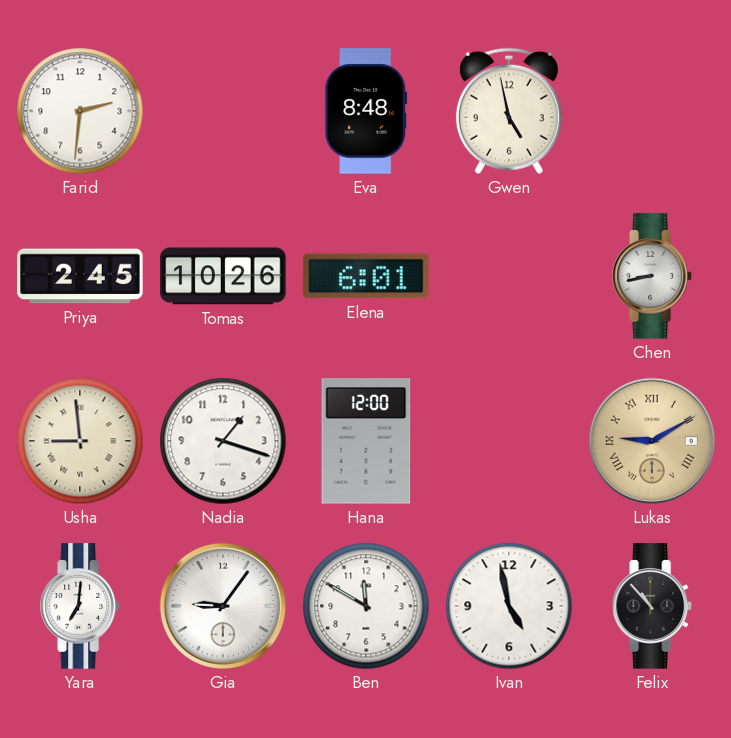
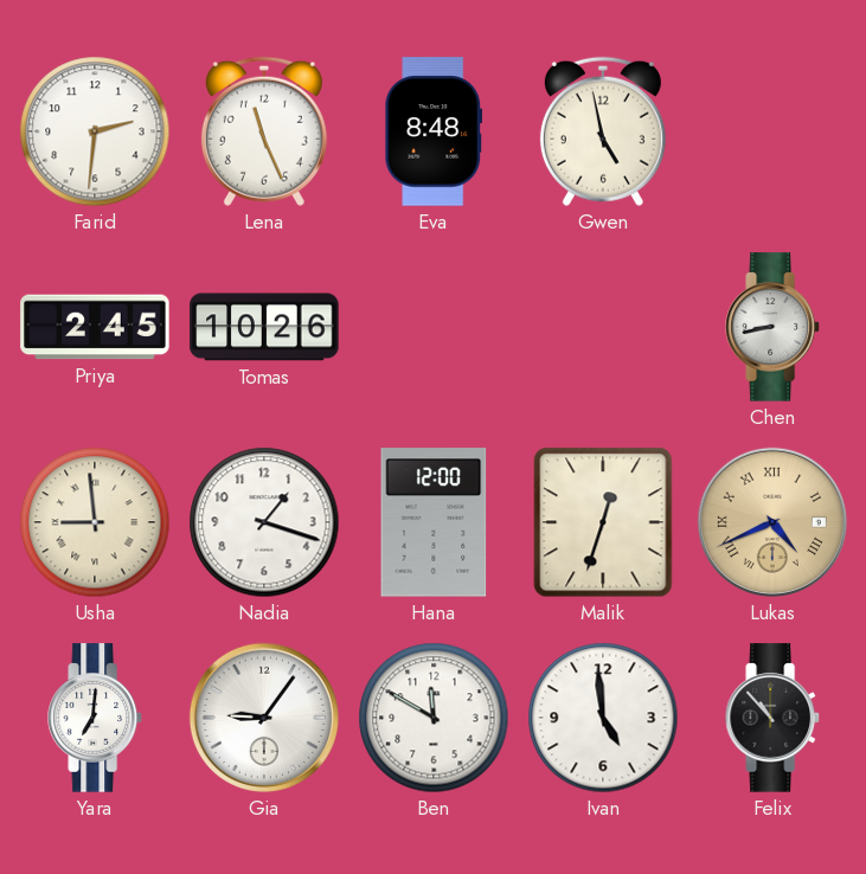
Lena: none -> 11:26 (264, 131)
Elena: 6:01 -> none (366, 276)
Malik: none -> 12:33 (603, 522)
Lukas: 9:10 -> 4:41 (772, 522)
Ivan: 4:58 -> 4:59 (603, 718)
